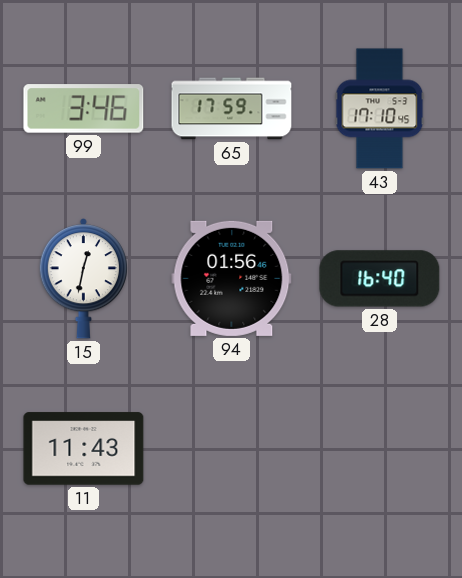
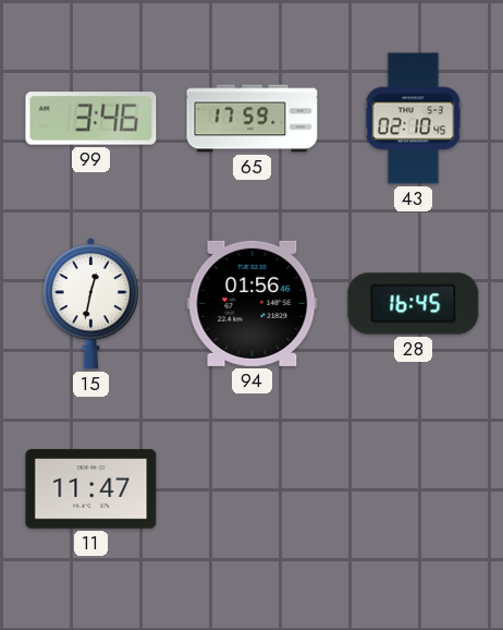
43: 17:10 -> 02:10 (414, 119)
28: 16:40 -> 16:45 (414, 304)
11: 11:43 -> 11:47 (91, 489)
